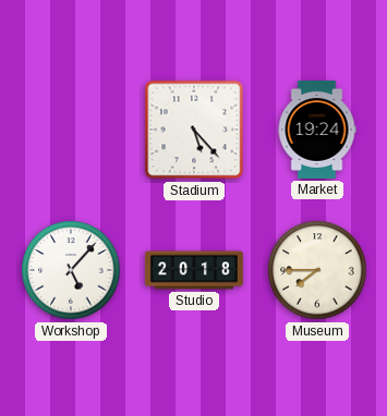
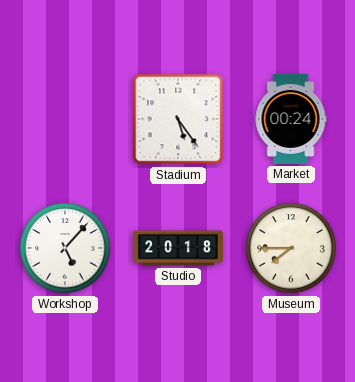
Stadium: 5:23 -> 5:24 (178, 119)
Market: 19:24 -> 00:24 (291, 119)
